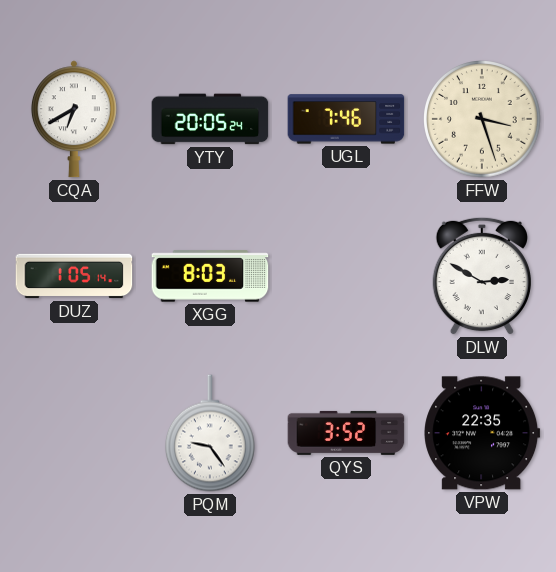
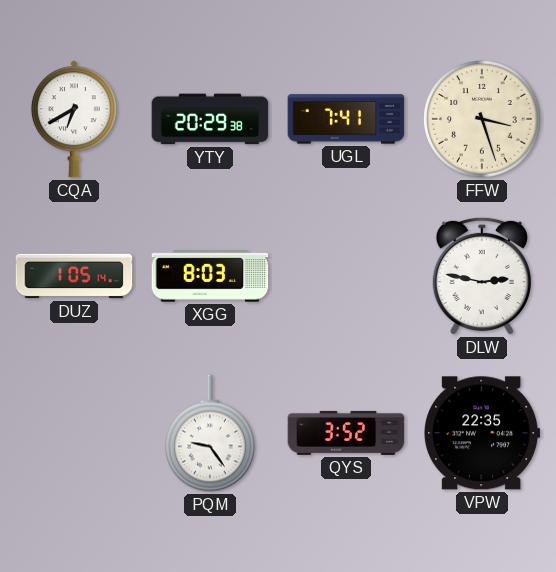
YTY: 20:05 -> 20:29 (210, 119)
UGL: 7:46 -> 7:41 (346, 119)
DLW: 2:50 -> 2:47 (482, 276)
